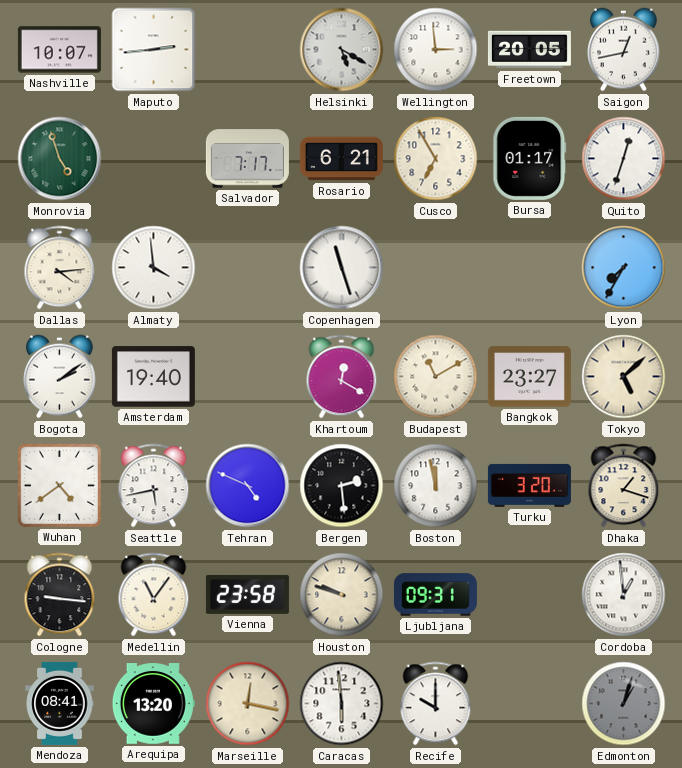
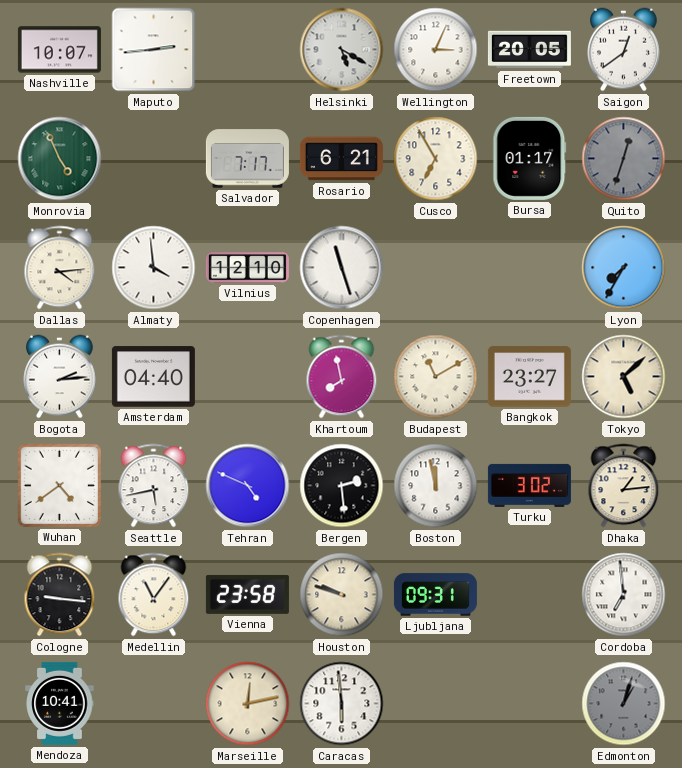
Wellington: 2:59 -> 3:04 (436, 50)
Saigon: 12:43 -> 12:39 (624, 50)
Monrovia: 4:57 -> 4:56 (60, 159)
Quito dial: white -> grey (624, 159)
Vilnius: none -> 12:10 (247, 268)
Bogota: 2:09 -> 2:14 (60, 377)
Amsterdam: 19:40 -> 04:40 (153, 377)
Khartoum: 12:20 -> 7:58 (342, 377)
Turku: 3:20 -> 3:02 (529, 485)
Dhaka: 1:18 -> 1:14 (624, 486)
Cordoba: 12:59 -> 6:59 (624, 595)
Mendoza: 08:41 -> 10:41 (60, 703)
Arequipa: 13:20 -> none (153, 704)
Marseille: 12:17 -> 12:13 (248, 704)
Recife: 10:00 -> none (436, 704)
